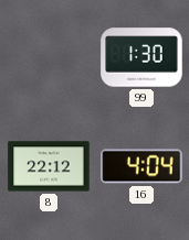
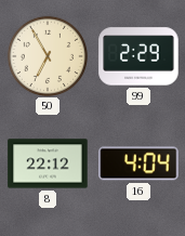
50: none -> 6:55 (47, 55)
99: 1:30 -> 2:29 (138, 56)
